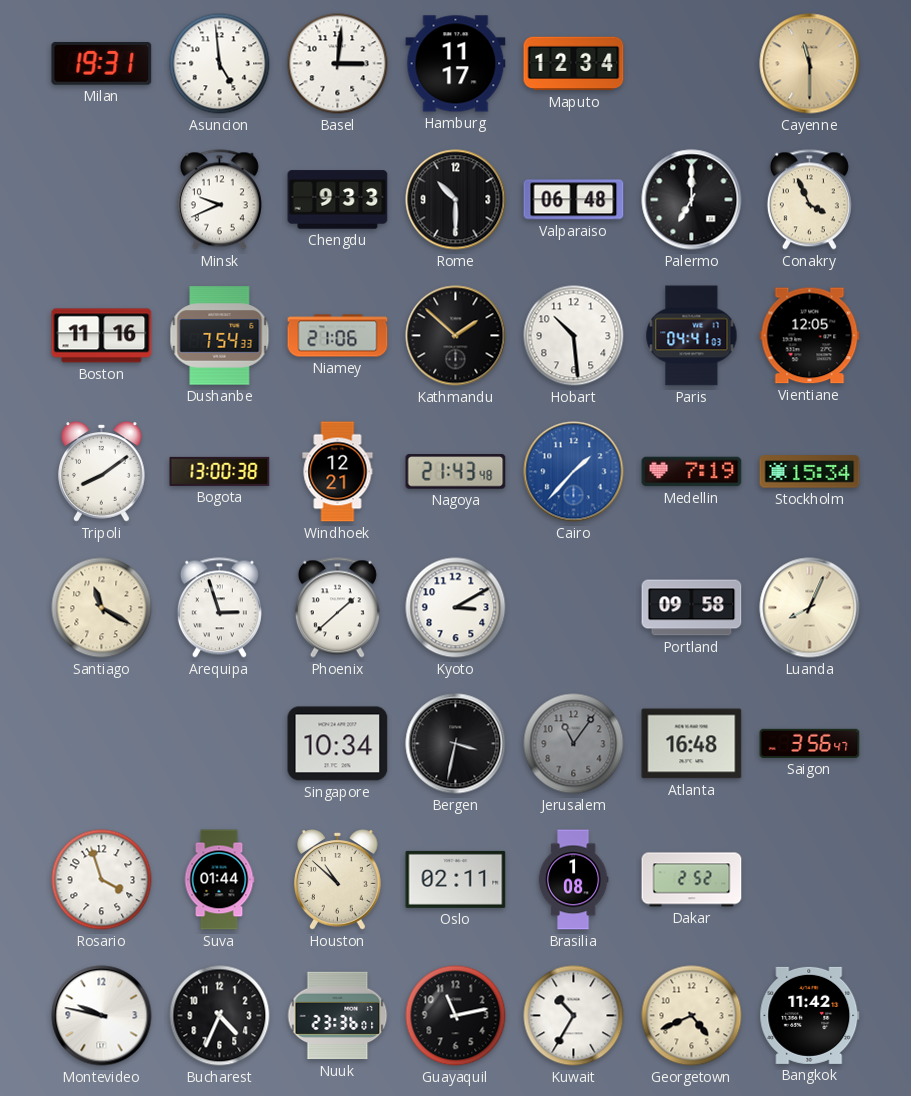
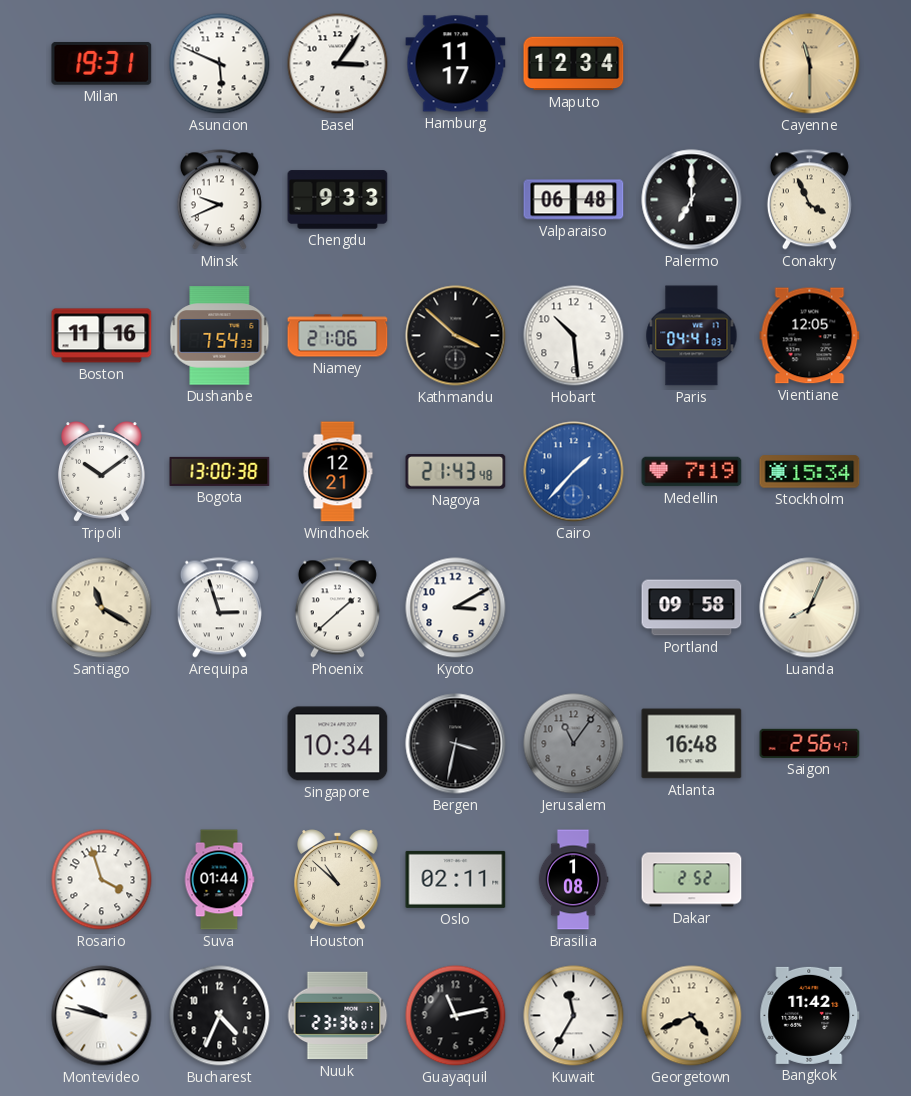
Asuncion: 4:59 -> 5:49 (220, 64)
Basel: 3:01 -> 3:06 (338, 64)
Rome: 10:30 -> none (456, 200)
Kathmandu: 1:52 -> 3:52 (456, 336)
Tripoli: 8:09 -> 10:09 (102, 472)
Saigon: 3:56 -> 2:56 (810, 743)
Kuwait: 10:35 -> 11:35 (574, 1016)
